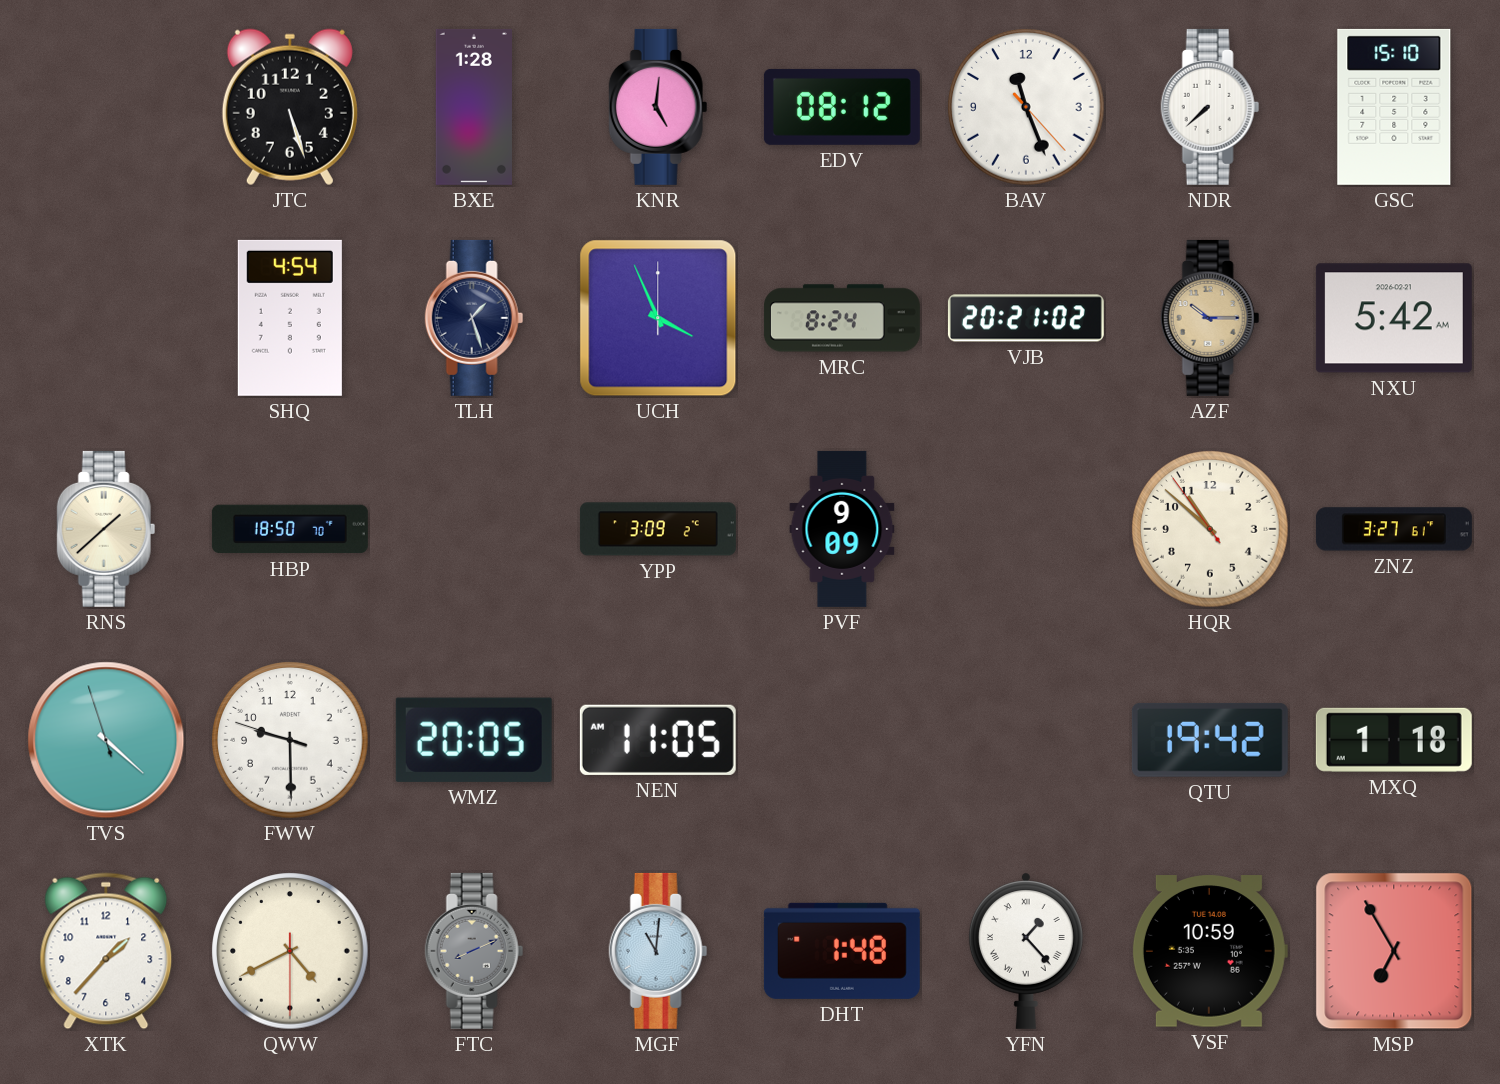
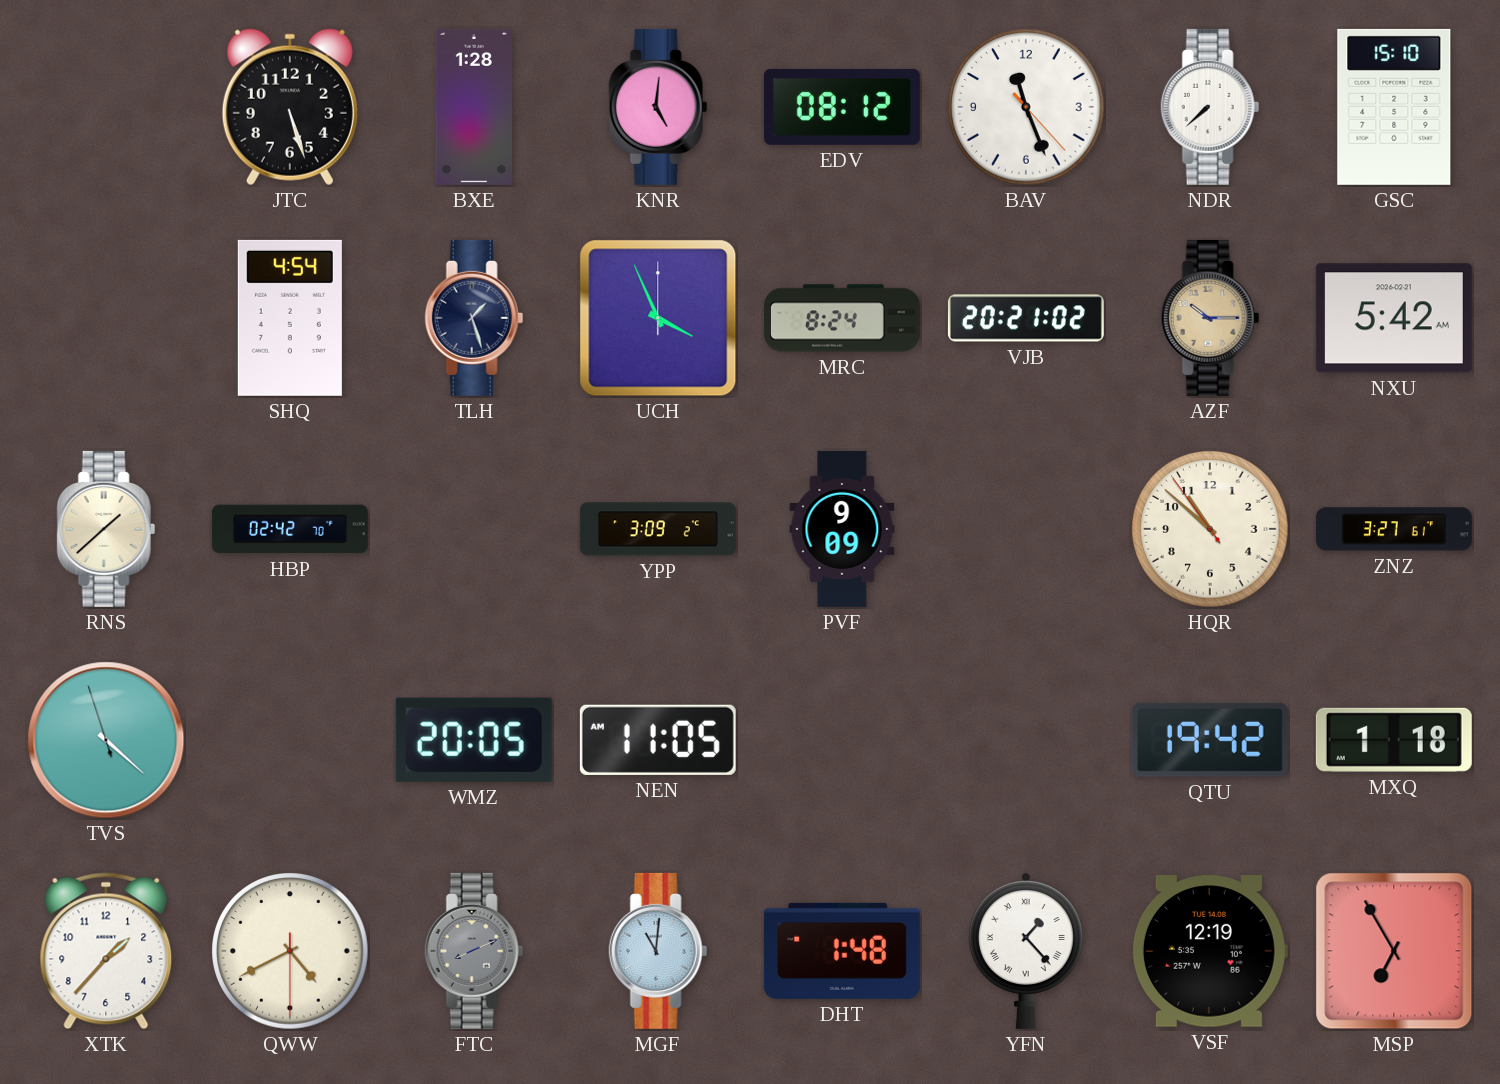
HBP: 18:50 -> 02:42 (290, 529)
FWW: 9:29 -> none (290, 740)
VSF: 10:59 -> 12:19 (1209, 951)
